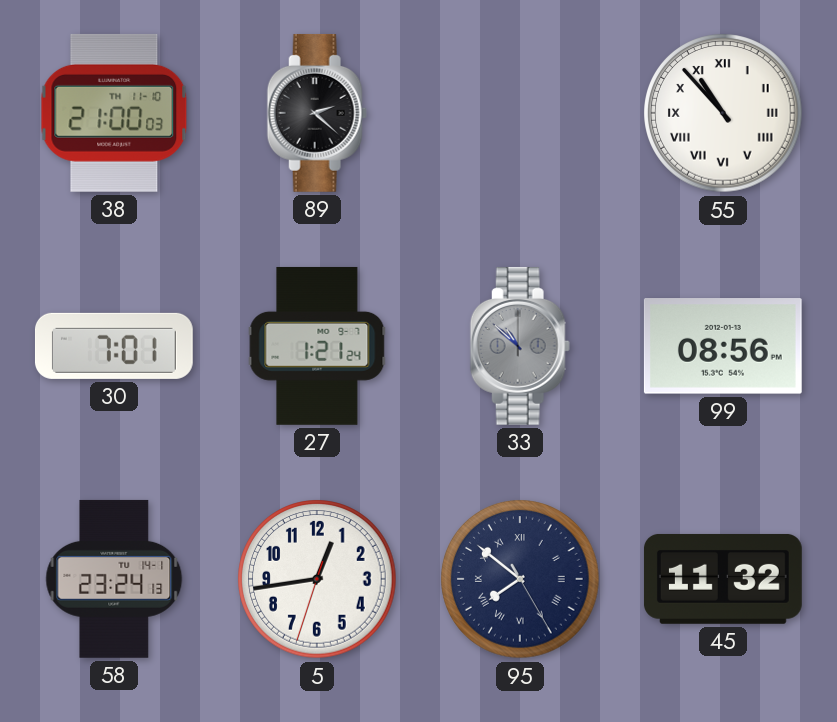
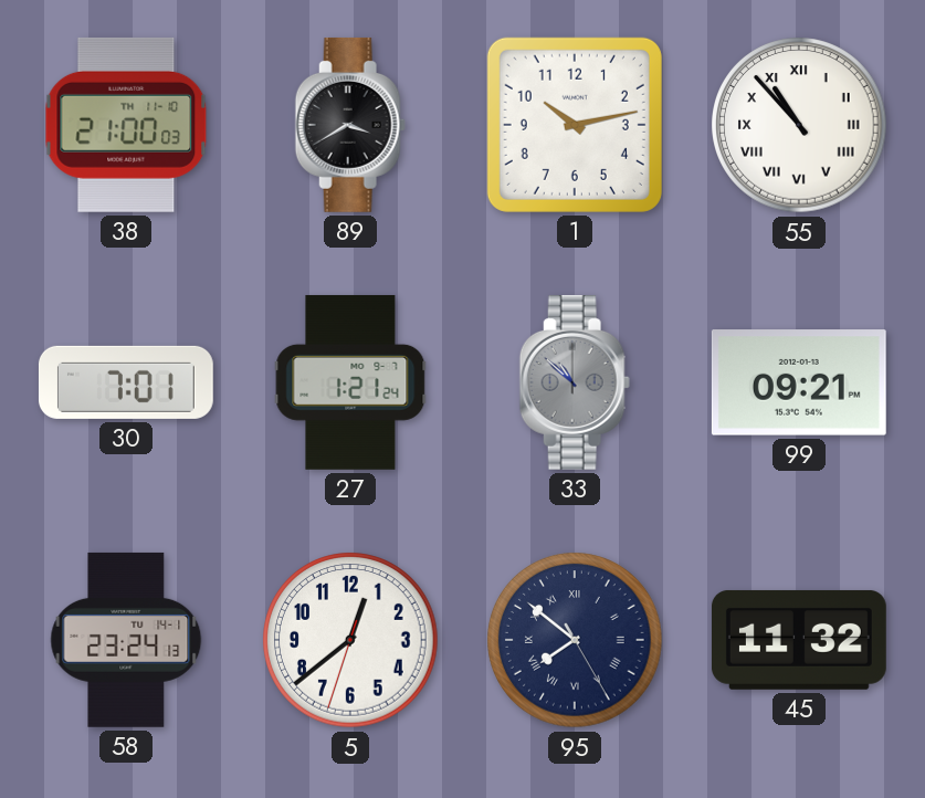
89: 2:22 -> 3:40 (350, 125)
1: none -> 10:13 (575, 125)
99: 08:56 -> 09:21 (799, 382)
5: 12:43 -> 12:38 (350, 640)
